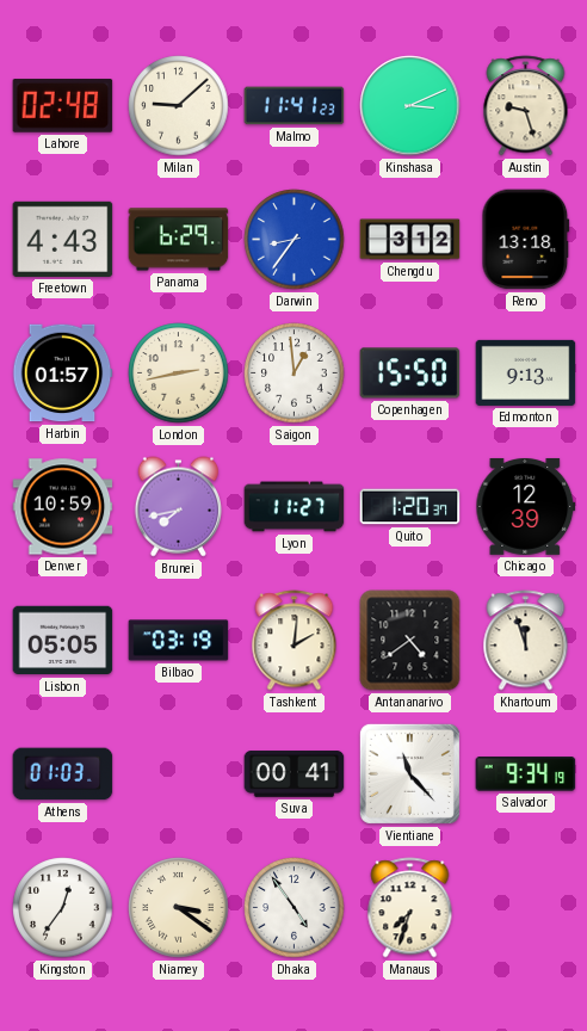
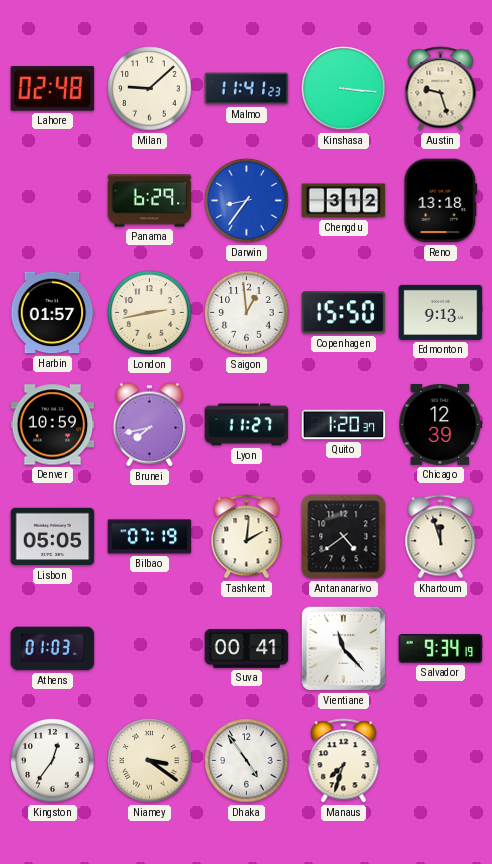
Kinshasa: 3:11 -> 3:16 (344, 89)
Freetown: 4:43 -> none (63, 239)
Bilbao: 03:19 -> 07:19 (150, 537)
